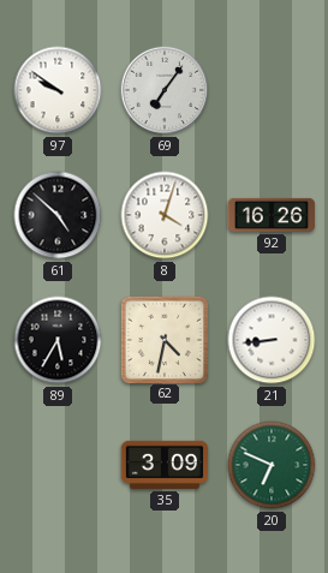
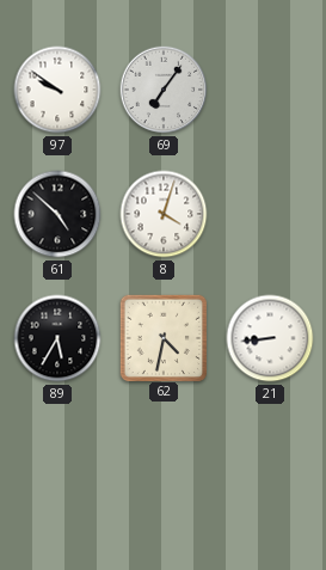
92: 16:26 -> none (270, 215)
35: 3:09 -> none (163, 465)
20: 6:49 -> none (272, 465)
